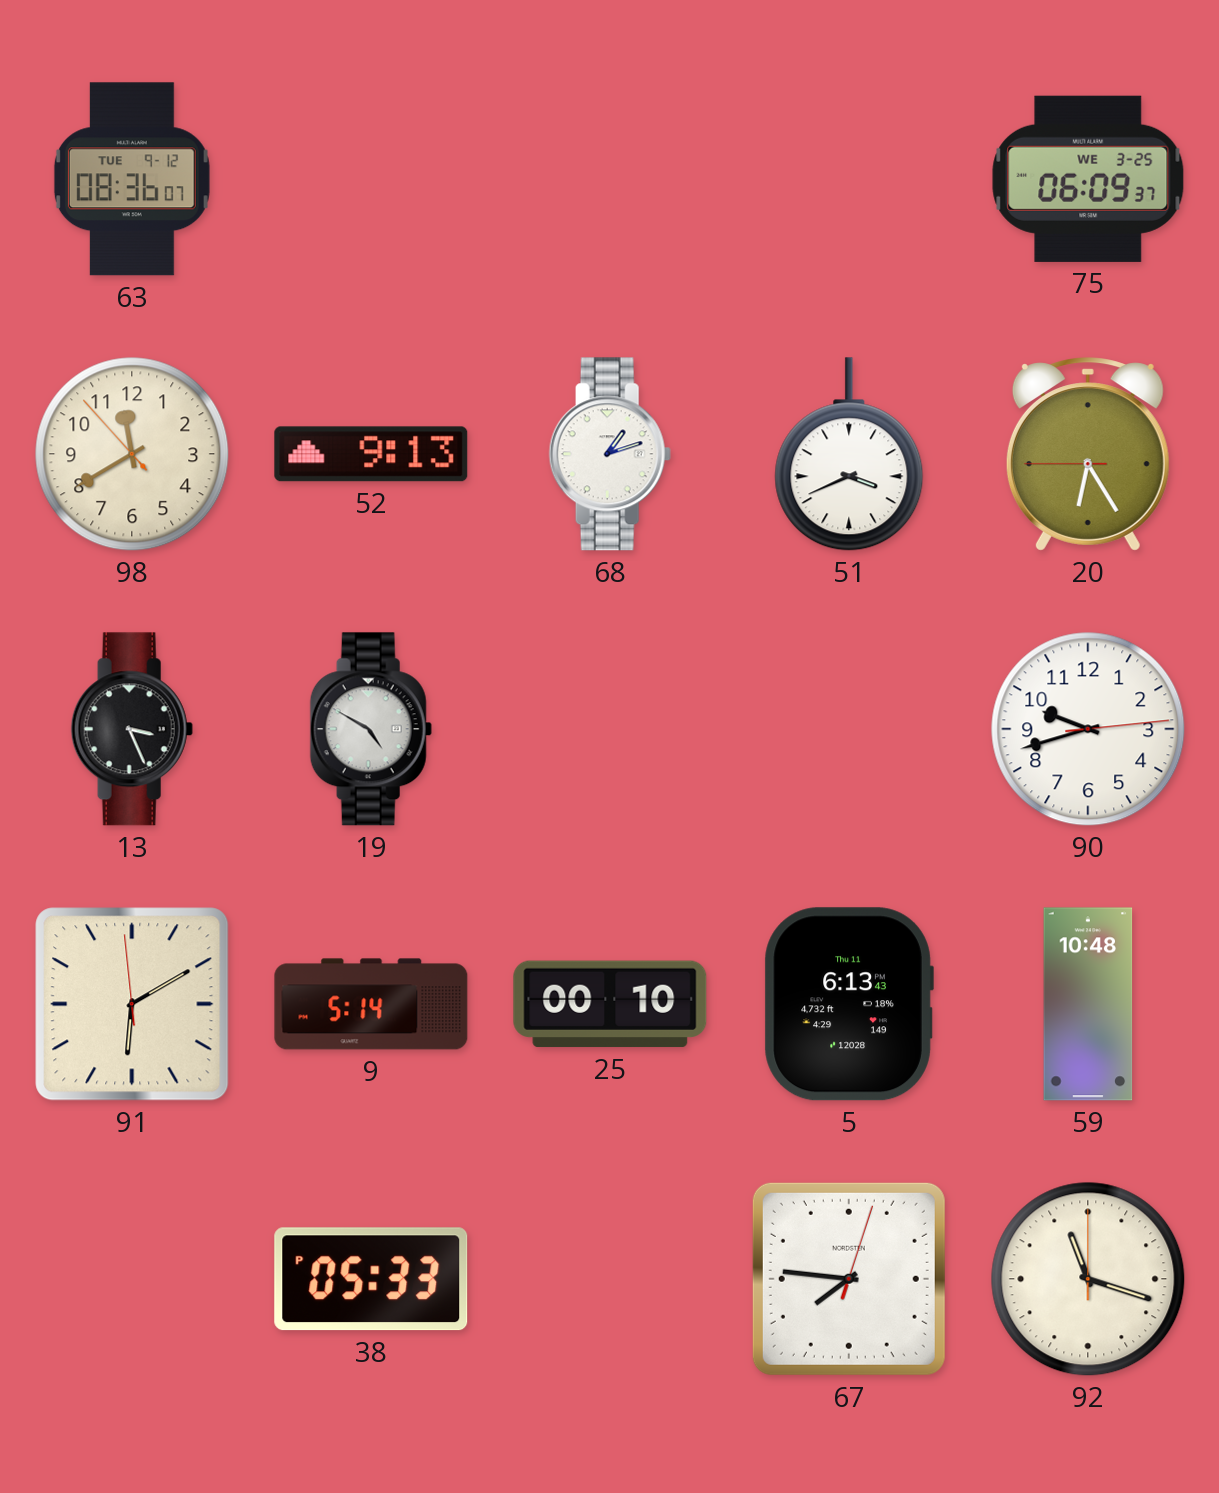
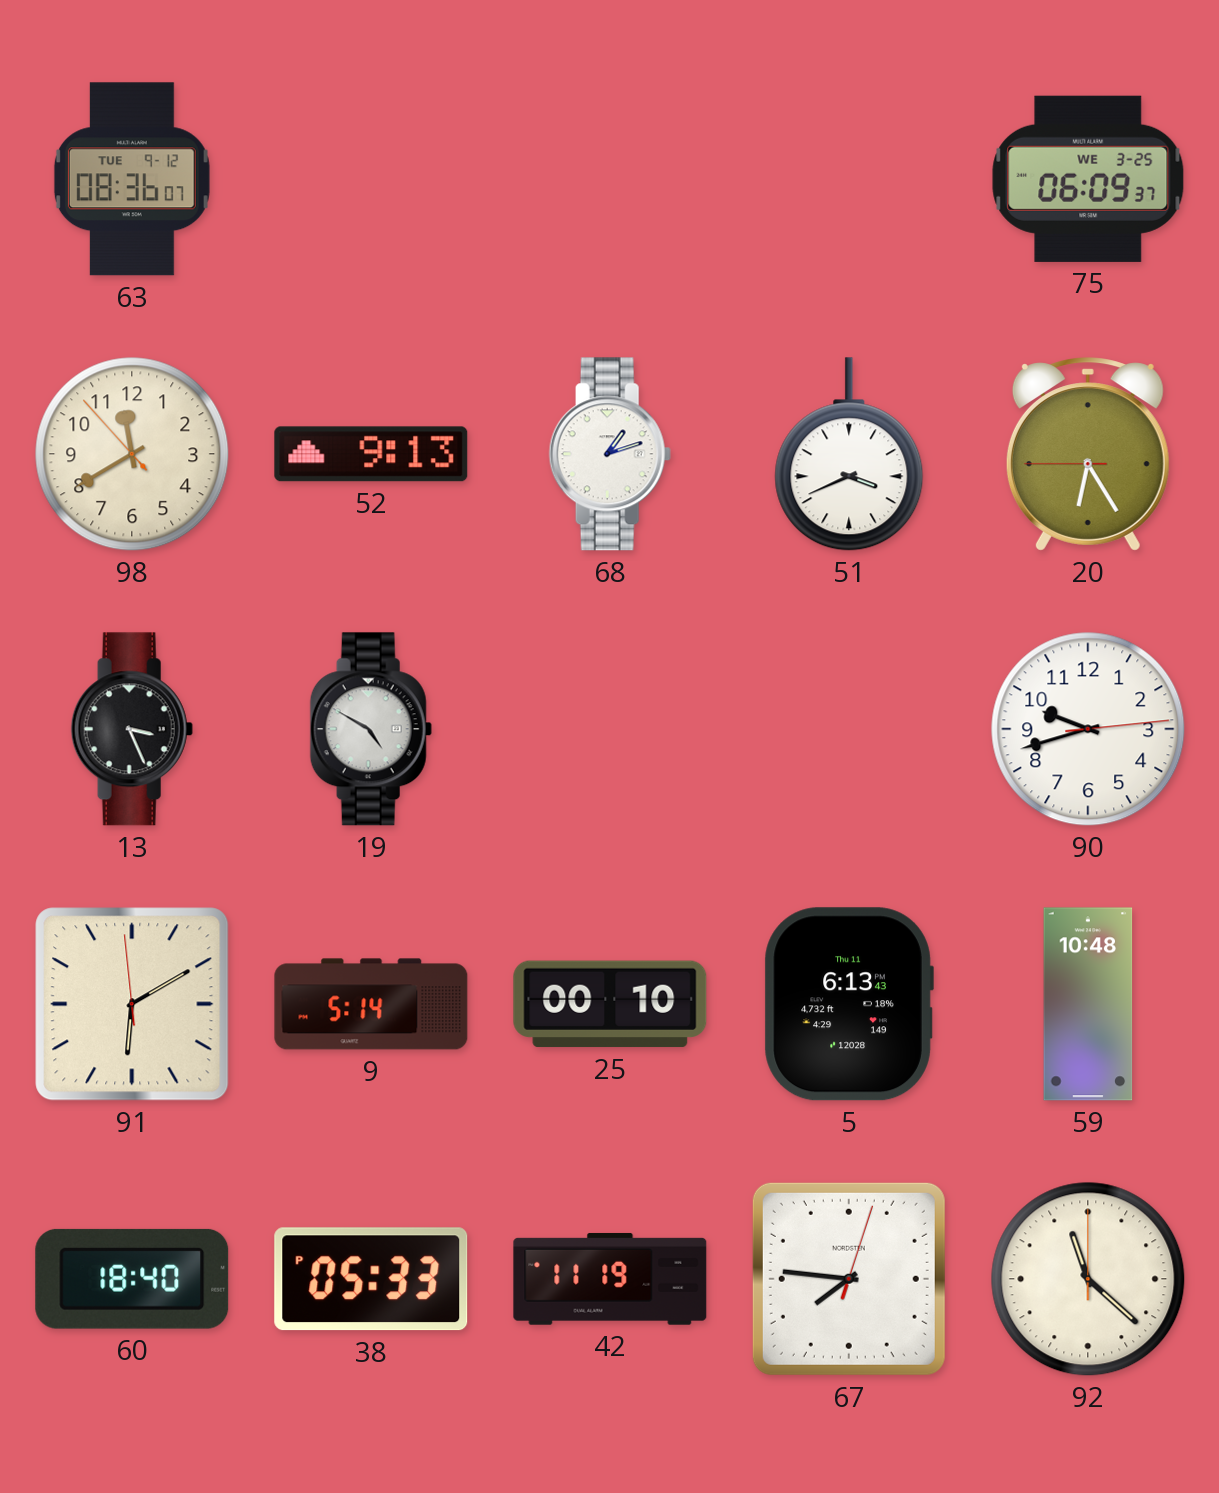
60: none -> 18:40 (132, 1279)
42: none -> 11:19 (610, 1279)
92: 11:18 -> 11:22 (1088, 1279)
